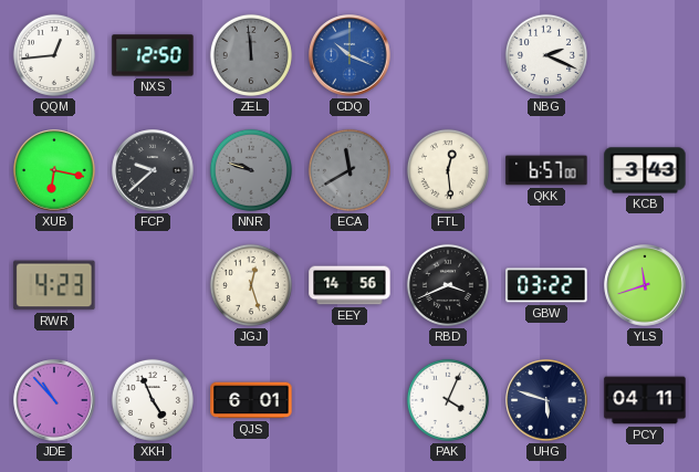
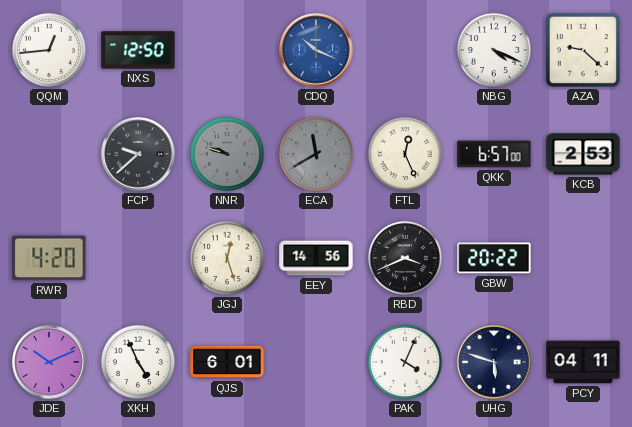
ZEL: 11:59 -> none (251, 55)
NBG: 2:19 -> 4:19 (494, 50)
AZA: none -> 9:22 (583, 50)
XUB: 6:17 -> none (54, 170)
FTL: 12:29 -> 12:26 (405, 154)
KCB: 3:43 -> 2:53 (583, 154)
RWR: 4:23 -> 4:20 (49, 258)
GBW: 03:22 -> 20:22 (494, 258)
YLS: 11:42 -> none (645, 285)
JDE: 10:53 -> 10:11 (49, 362)
